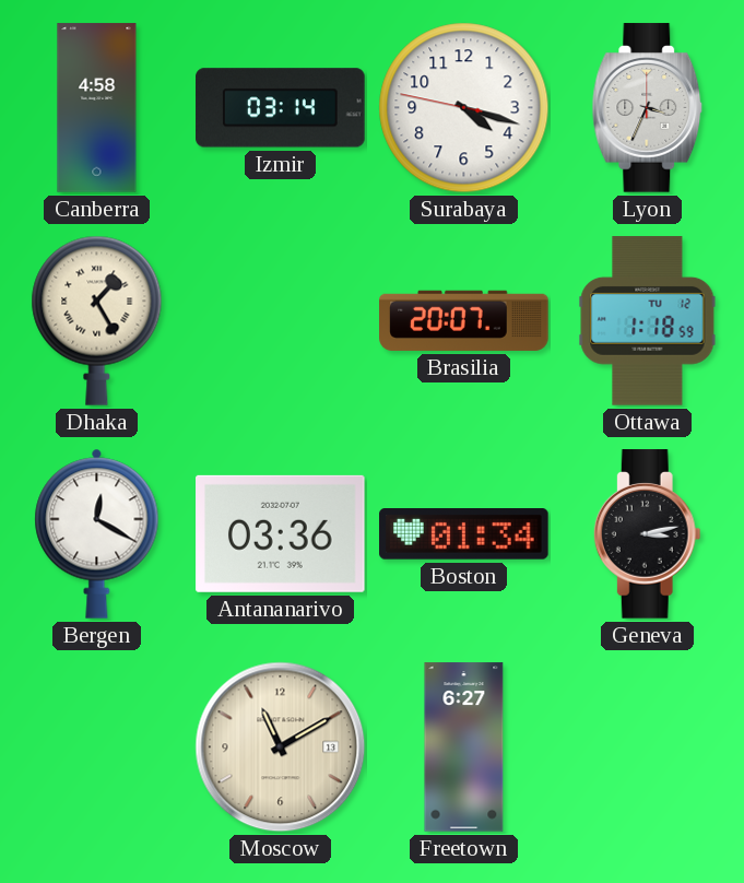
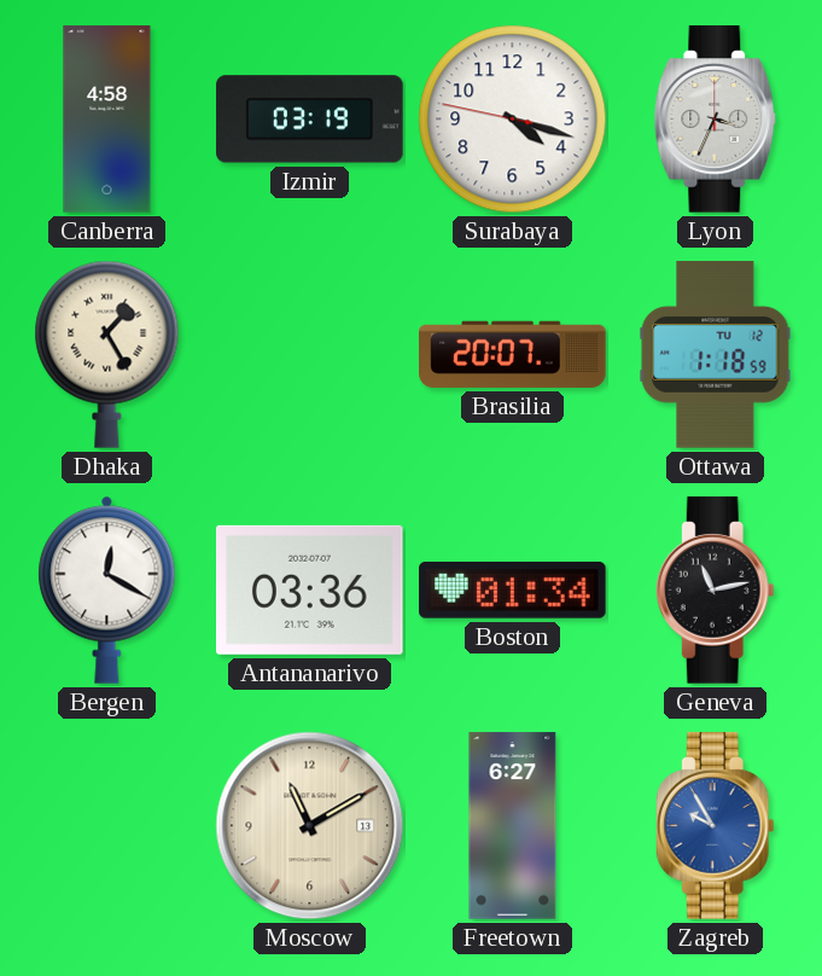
Izmir: 03:14 -> 03:19 (310, 120)
Geneva: 3:13 -> 11:13 (715, 591)
Zagreb: none -> 9:55 (715, 826)
